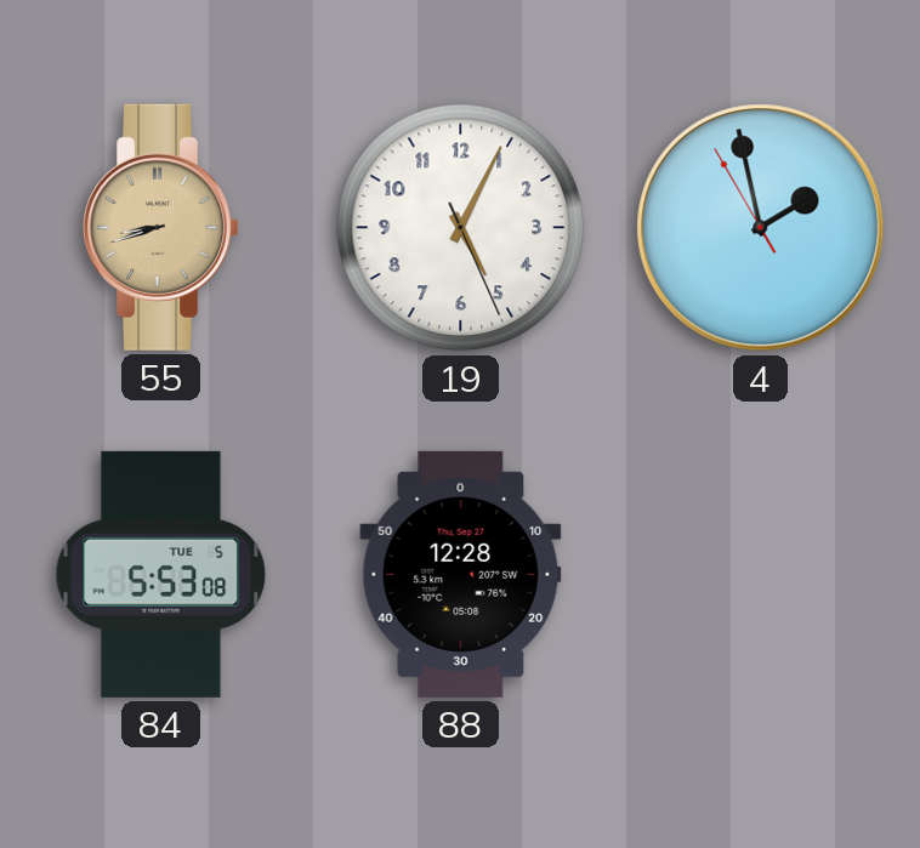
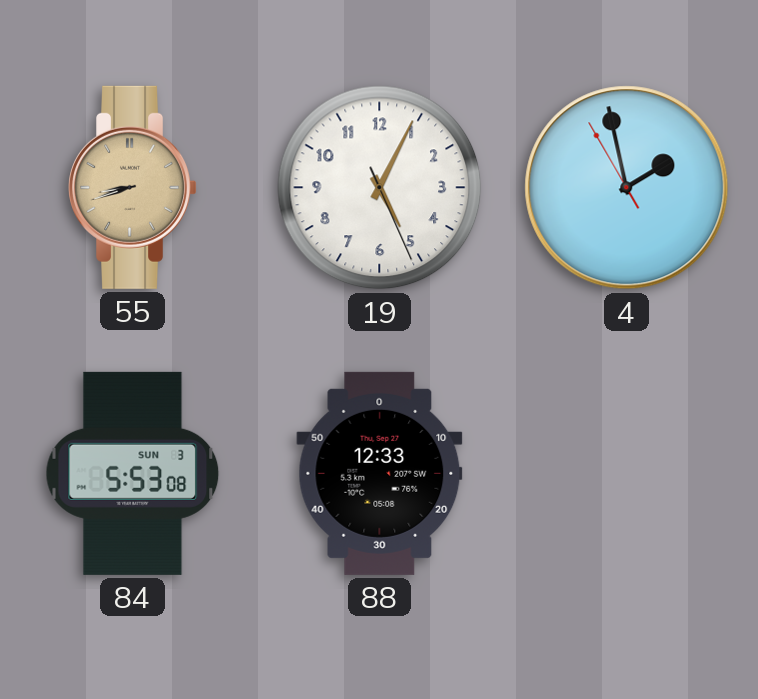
84 date: TUE 5 -> SUN 3 (133, 473)
88: 12:28 -> 12:33 (380, 473)
